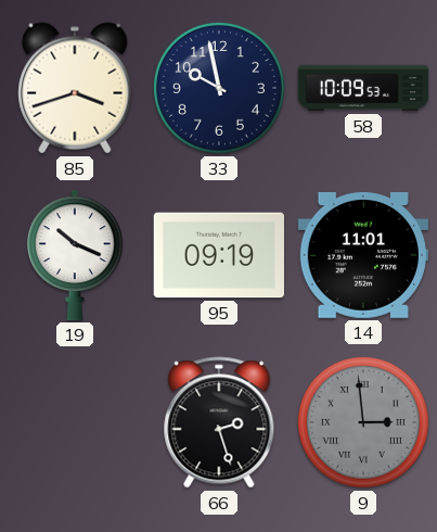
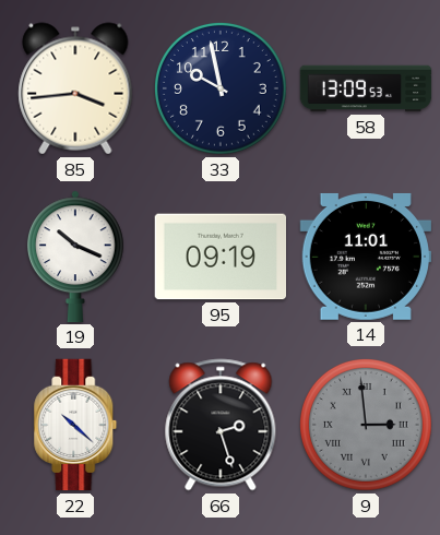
85: 3:42 -> 3:44 (75, 88)
58: 10:09 -> 13:09 (366, 88)
22: none -> 10:22 (75, 425)
